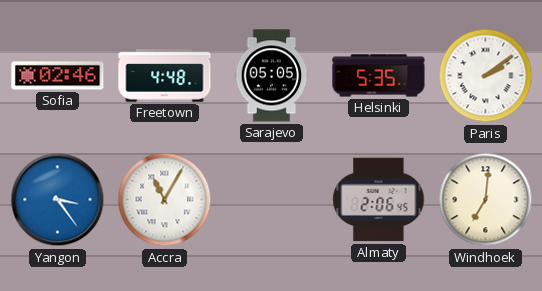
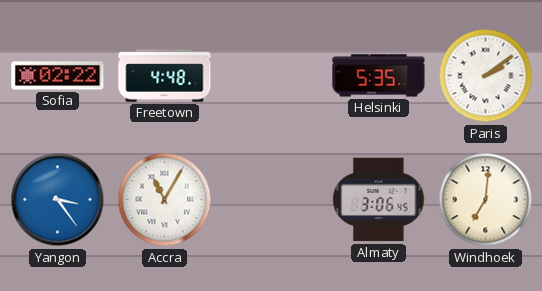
Sofia: 02:46 -> 02:22 (58, 76)
Sarajevo: 05:05 -> none (272, 76)
Almaty: 2:06 -> 3:06 (379, 200)
